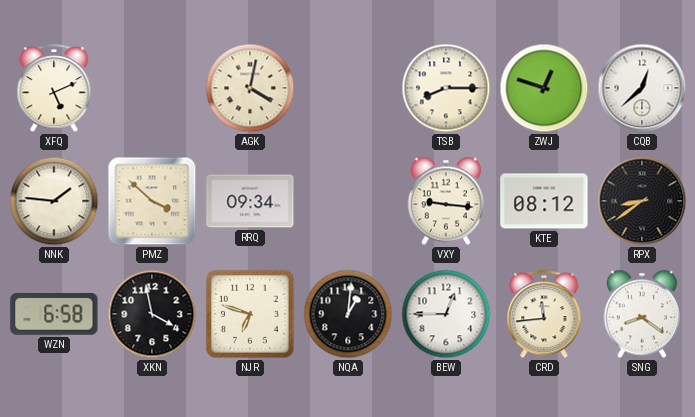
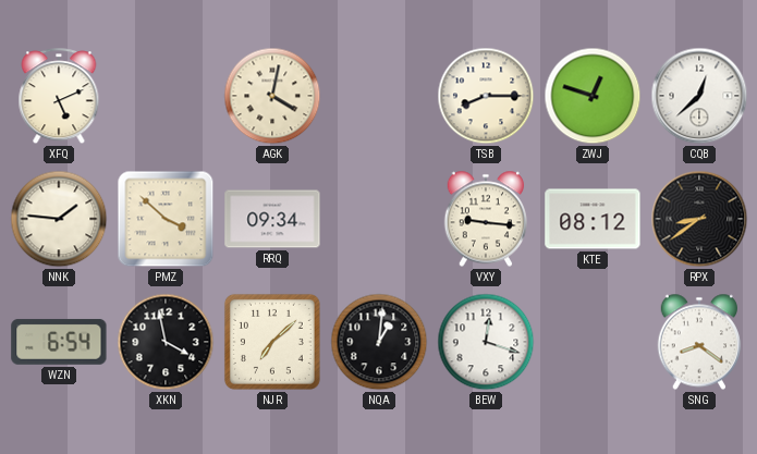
WZN: 6:58 -> 6:54 (59, 342)
NJR: 6:48 -> 7:08 (272, 342)
BEW: 12:45 -> 12:18 (486, 342)
CRD: 11:44 -> none (544, 315)
